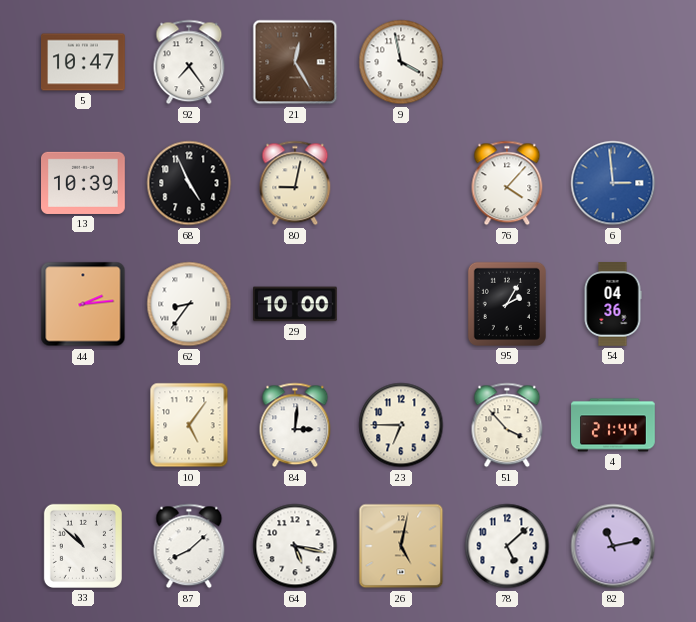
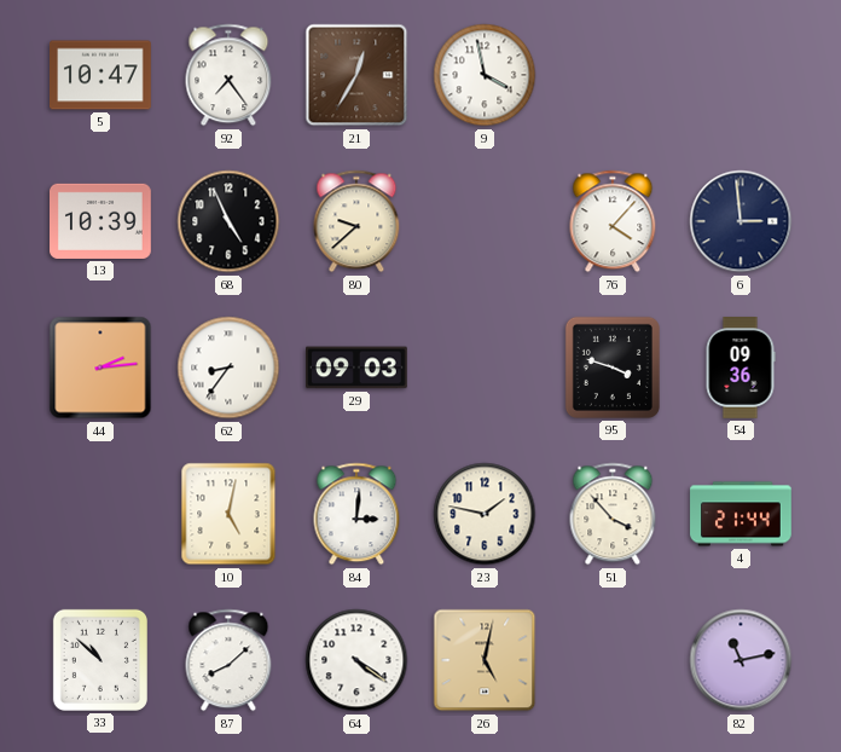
21: 12:25 -> 12:35 (356, 75)
80: 9:02 -> 9:38 (356, 221)
6 dial: blue -> navy (741, 221)
29: 10:00 -> 09:03 (358, 368)
95: 2:05 -> 3:48 (613, 368)
54: 04:36 -> 09:36 (741, 369)
10: 5:06 -> 5:02 (228, 514)
23: 6:45 -> 1:47 (485, 514)
64: 5:17 -> 4:21 (356, 660)
78: 5:08 -> none (507, 546)
